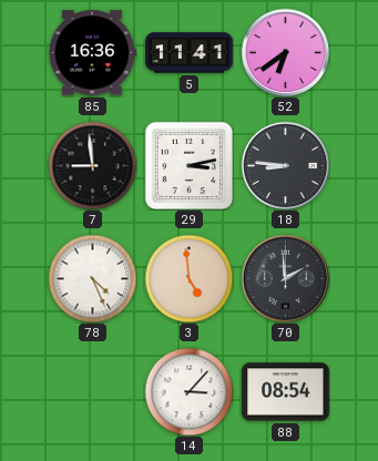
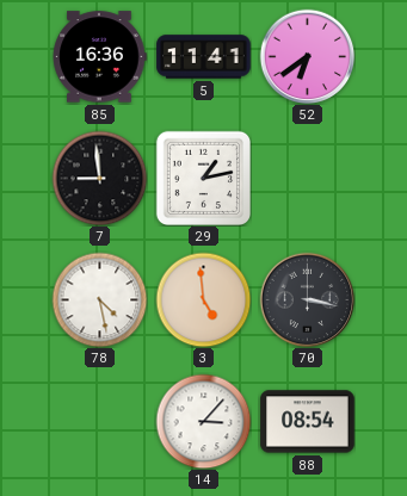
29: 3:13 -> 1:13 (203, 178)
18: 8:46 -> none (285, 165)
78: 4:26 -> 4:28 (99, 299)
70: 1:59 -> 3:17 (307, 299)
